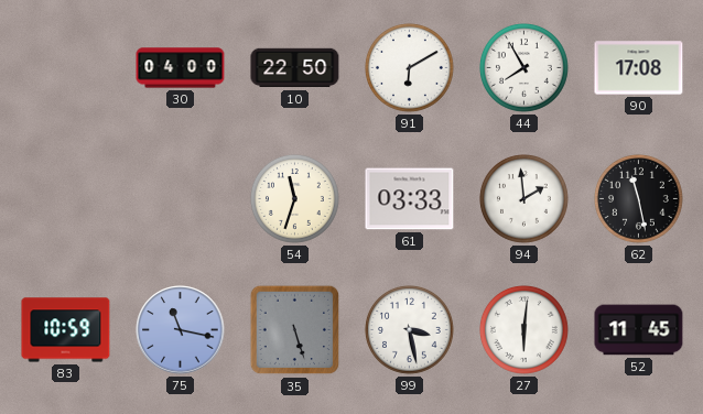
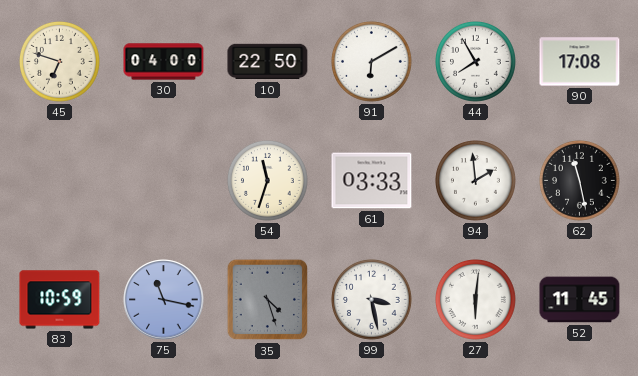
45: none -> 6:48 (60, 62)
35: 5:27 -> 4:27 (268, 300)
